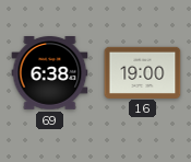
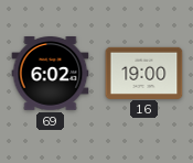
69: 6:38 -> 6:02 (51, 74)
